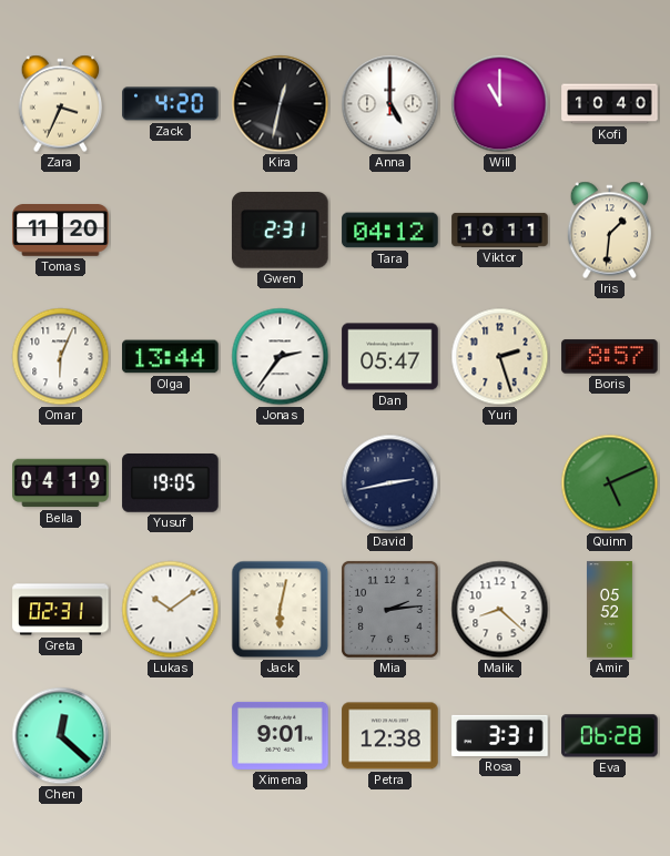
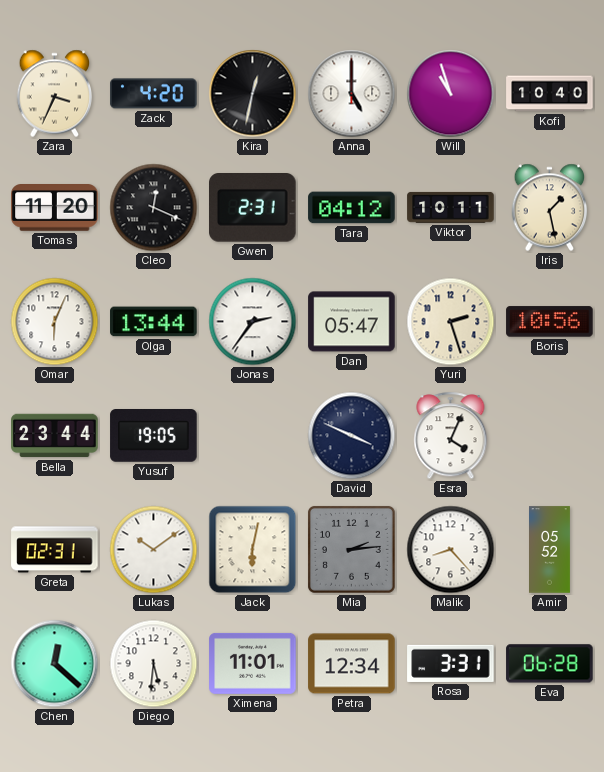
Will: 11:00 -> 10:57 (451, 94)
Cleo: none -> 12:19 (154, 208)
Iris: 1:31 -> 1:28 (550, 208)
Boris: 8:57 -> 10:56 (550, 322)
Bella: 04:19 -> 23:44 (55, 436)
David: 2:43 -> 3:49 (352, 436)
Esra: none -> 4:04 (451, 436)
Quinn: 5:11 -> none (610, 483)
Malik: 8:22 -> 8:23 (451, 550)
Diego: none -> 5:31 (154, 664)
Ximena: 9:01 -> 11:01 (253, 663)
Petra: 12:38 -> 12:34 (352, 664)
